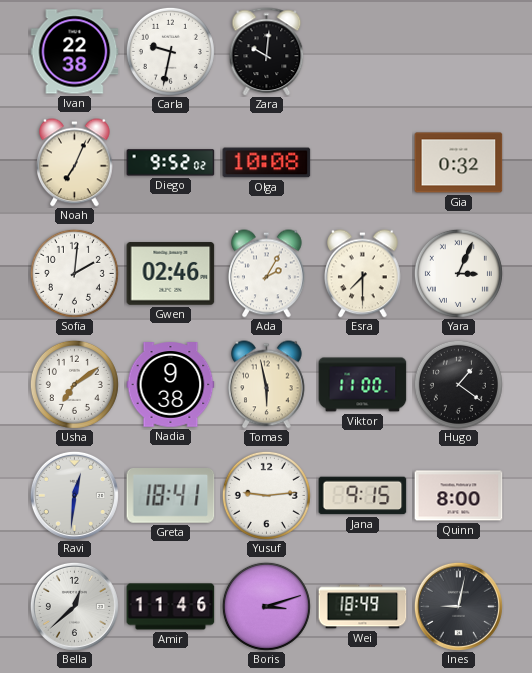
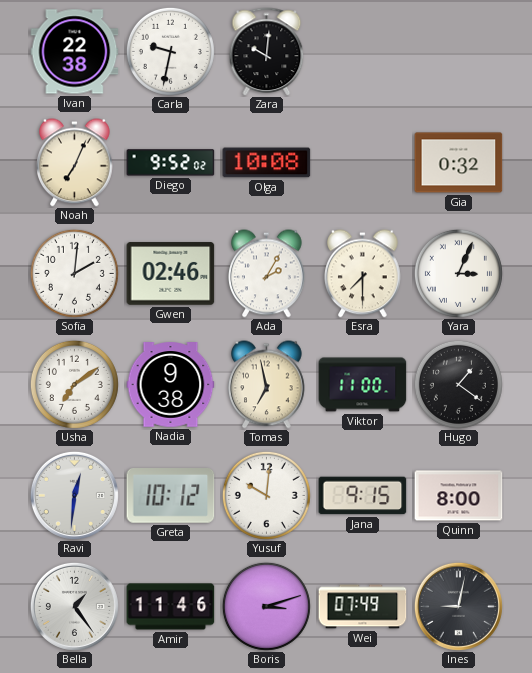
Tomas: 5:58 -> 6:58 (267, 385)
Greta: 18:41 -> 10:12 (171, 496)
Yusuf: 9:14 -> 10:01 (266, 495)
Bella: 12:38 -> 1:24 (74, 606)
Wei: 18:49 -> 07:49 (363, 607)
